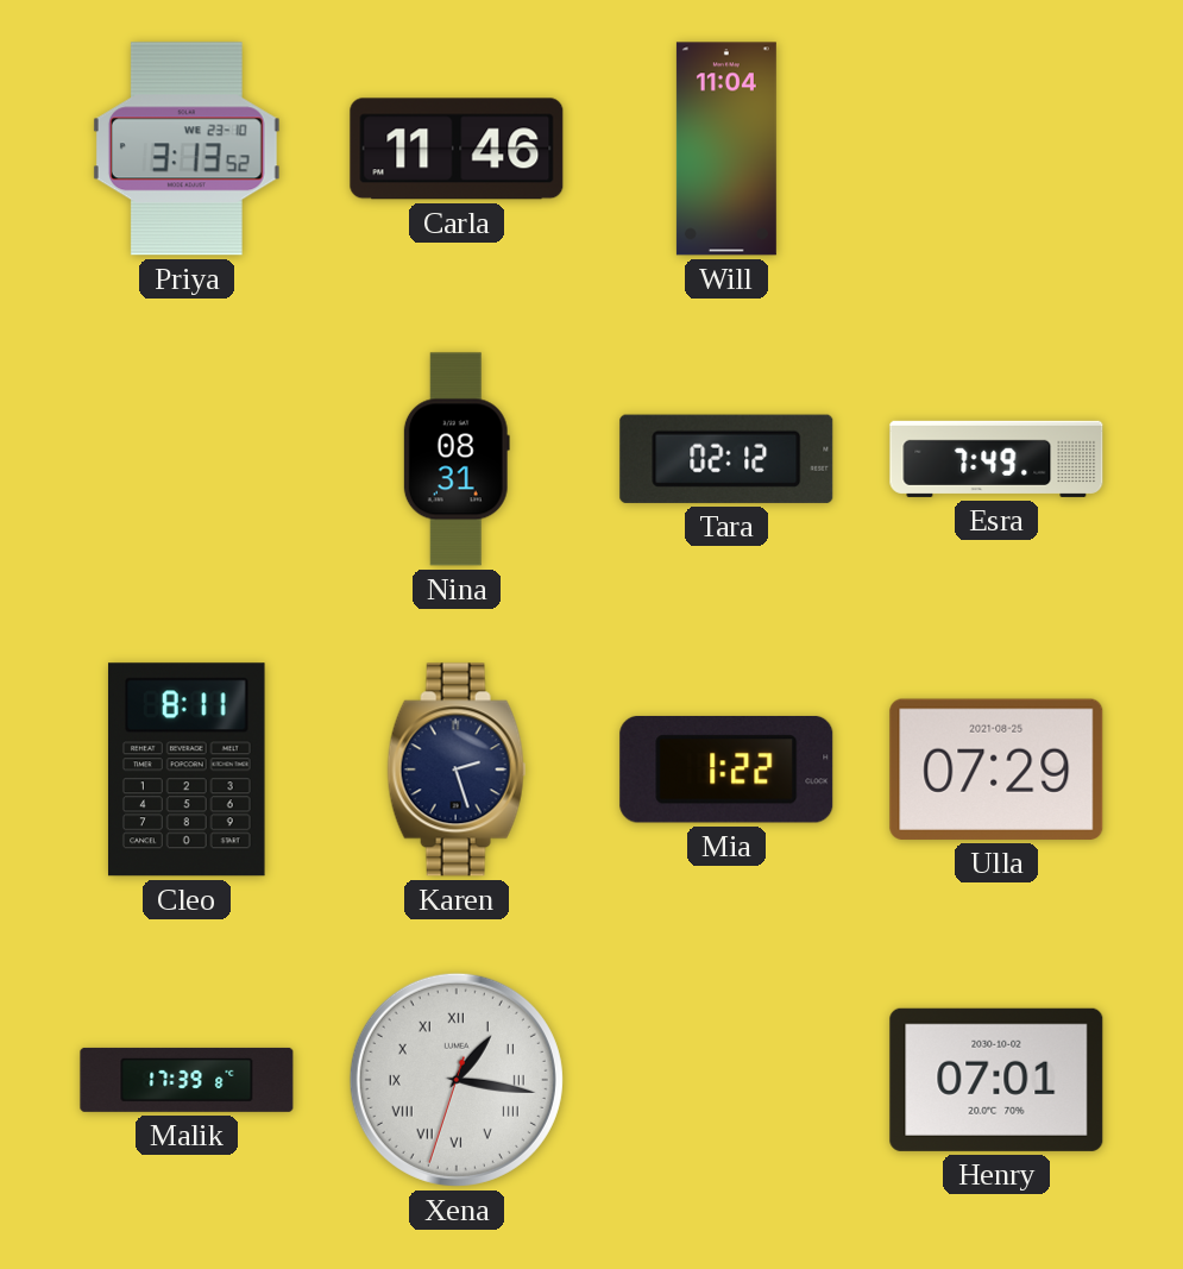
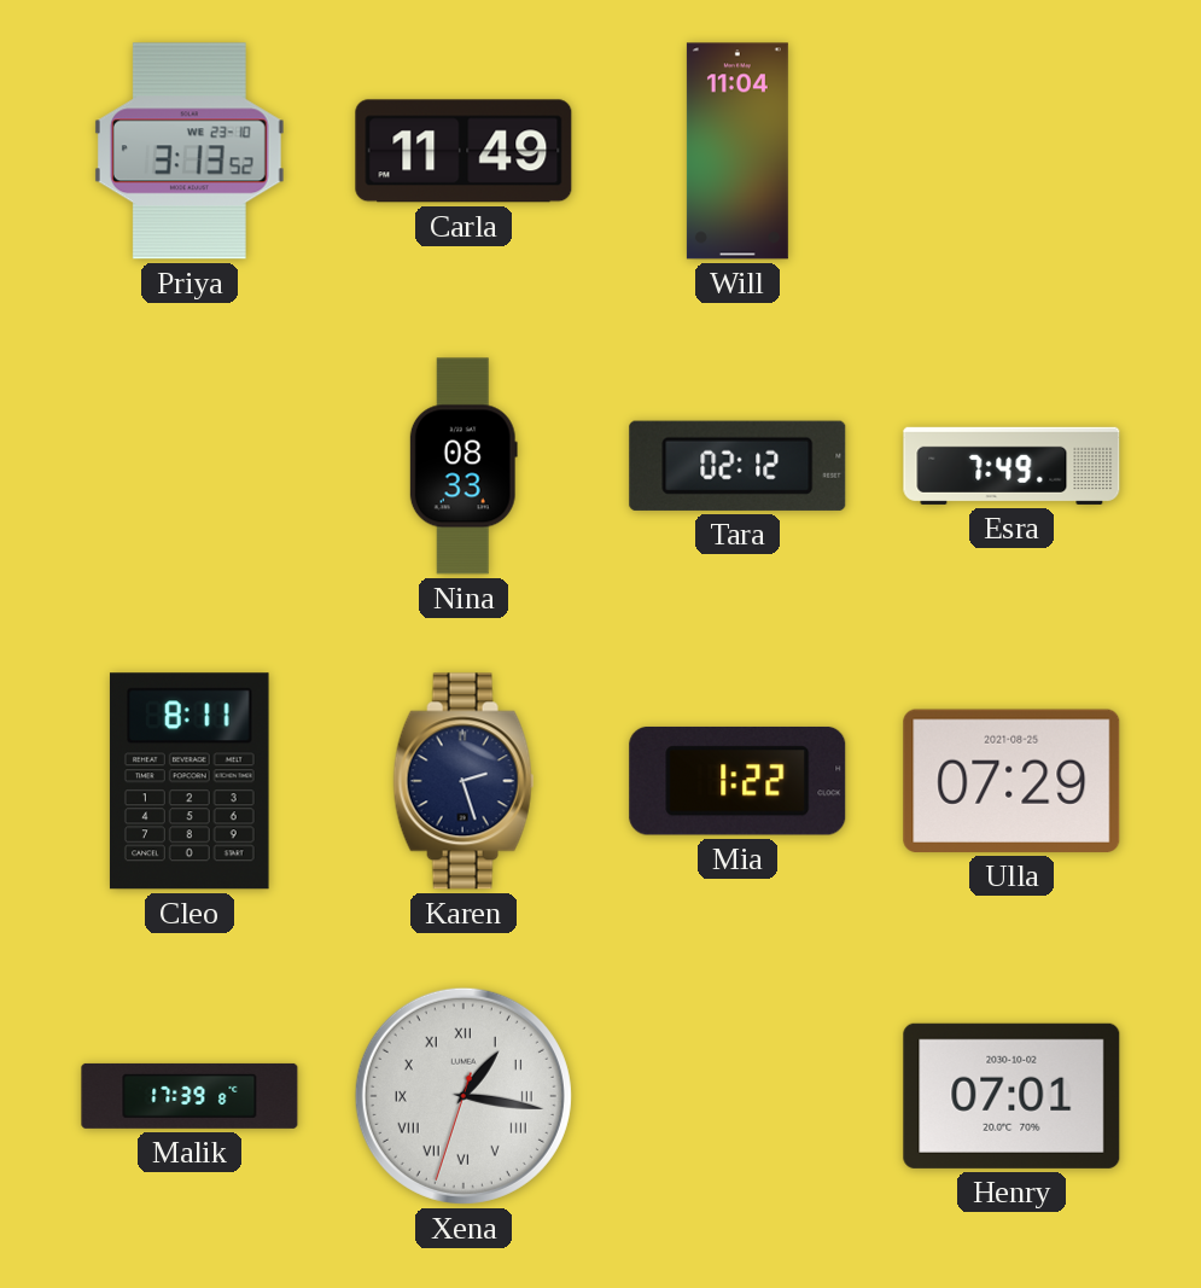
Carla: 11:46 -> 11:49 (464, 151)
Nina: 08:31 -> 08:33 (464, 466)
